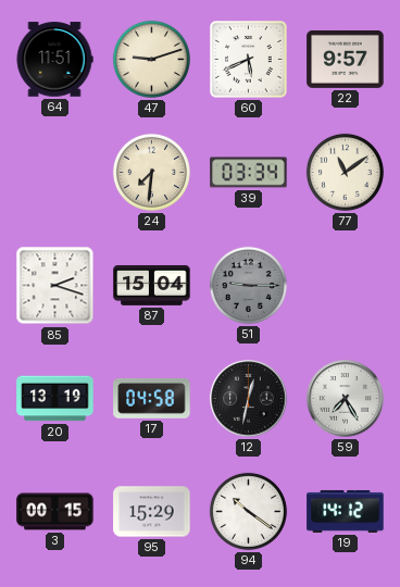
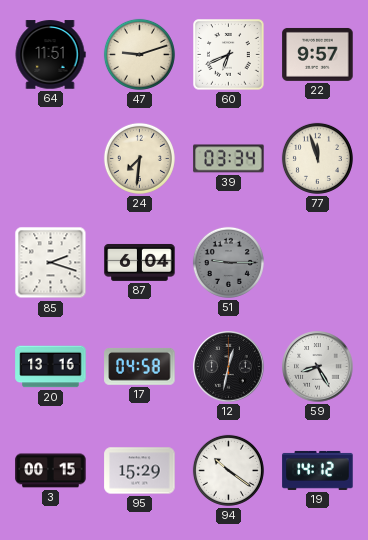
60: 5:41 -> 6:41 (229, 55)
77: 11:09 -> 11:57 (317, 158)
87: 15:04 -> 6:04 (140, 262)
20: 13:19 -> 13:16 (51, 367)
59: 7:25 -> 8:25 (318, 367)
